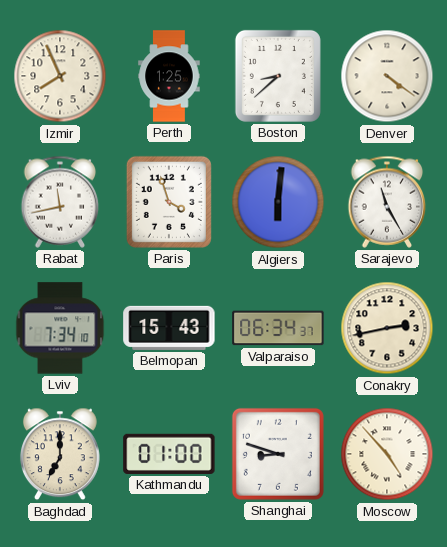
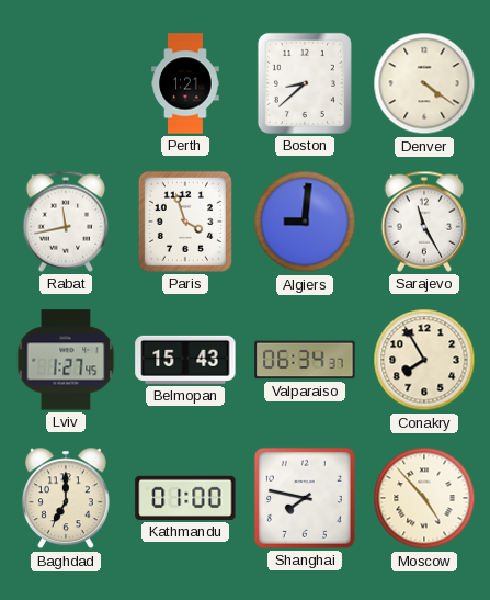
Izmir: 7:56 -> none (60, 76)
Perth: 1:25 -> 1:21 (185, 83)
Algiers: 6:01 -> 9:01 (305, 222)
Lviv: 7:34 -> 1:27 (66, 360)
Conakry: 2:43 -> 7:55 (424, 360)
Shanghai: 8:48 -> 7:47 (305, 498)
